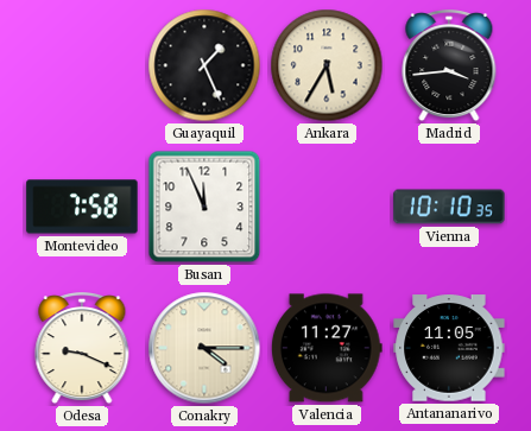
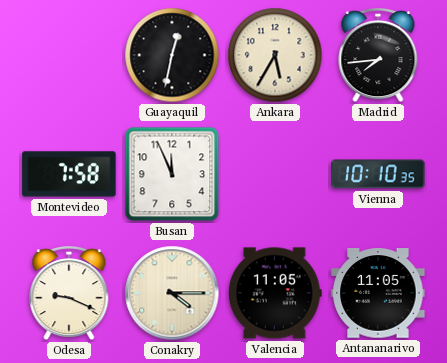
Guayaquil: 1:26 -> 12:32 (172, 55)
Madrid: 3:44 -> 7:44 (378, 56)
Valencia: 11:27 -> 11:05 (275, 293)
